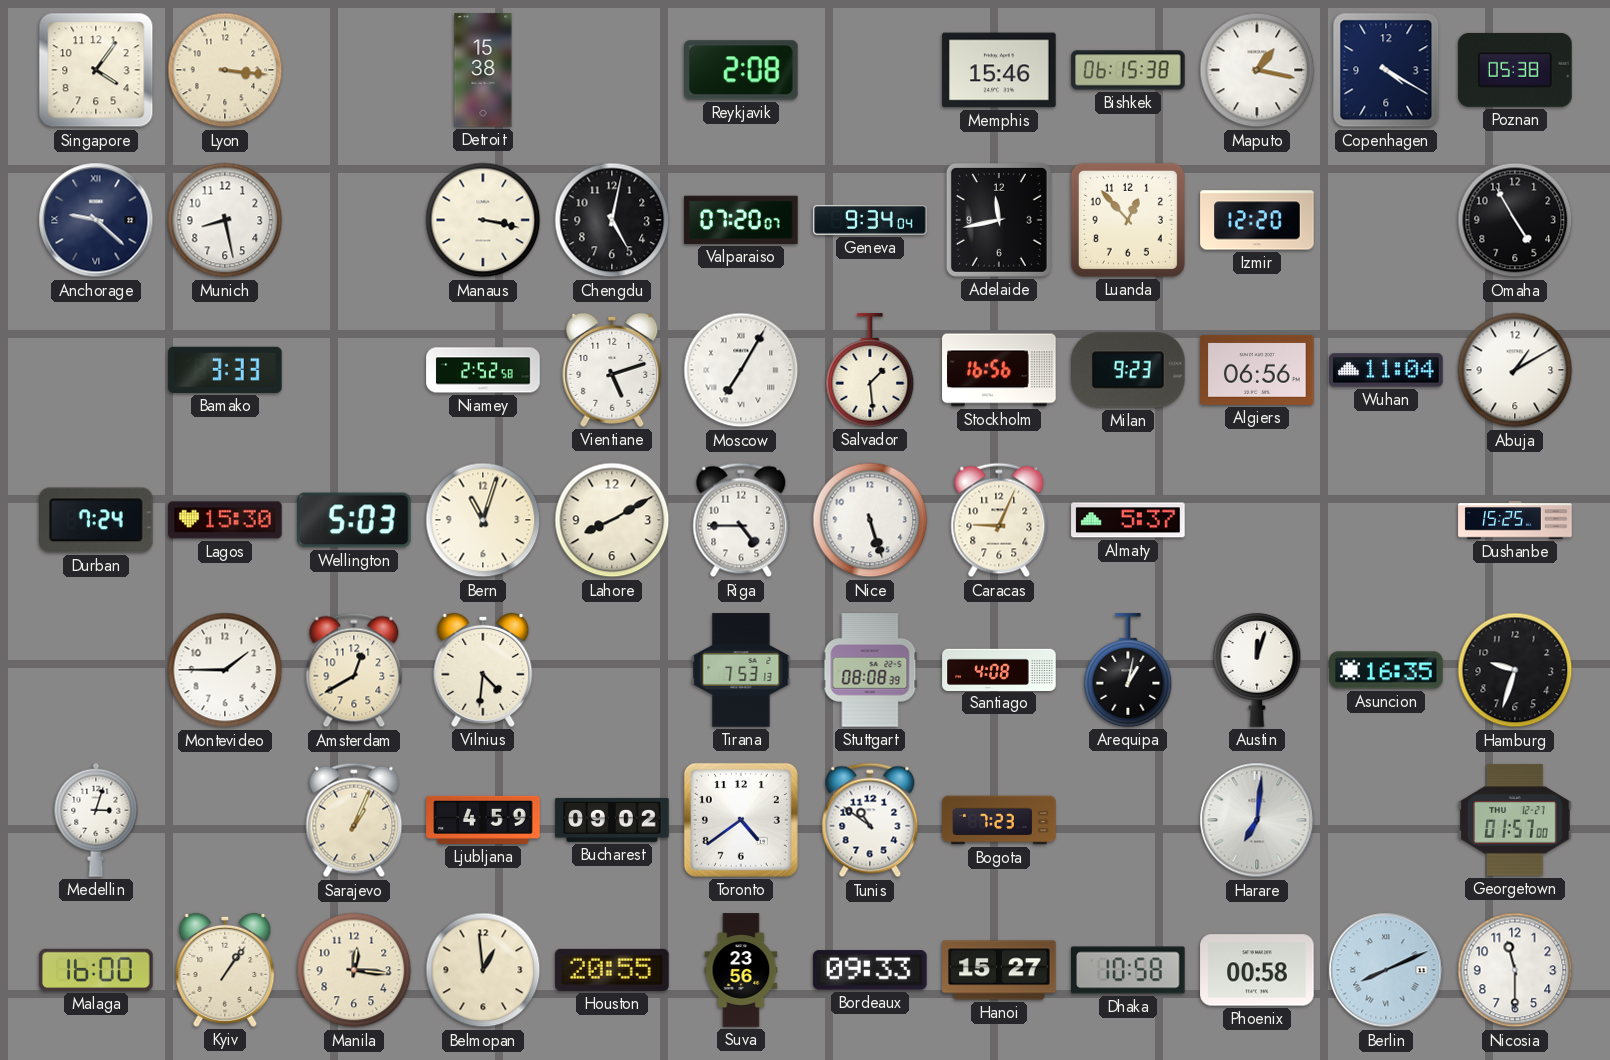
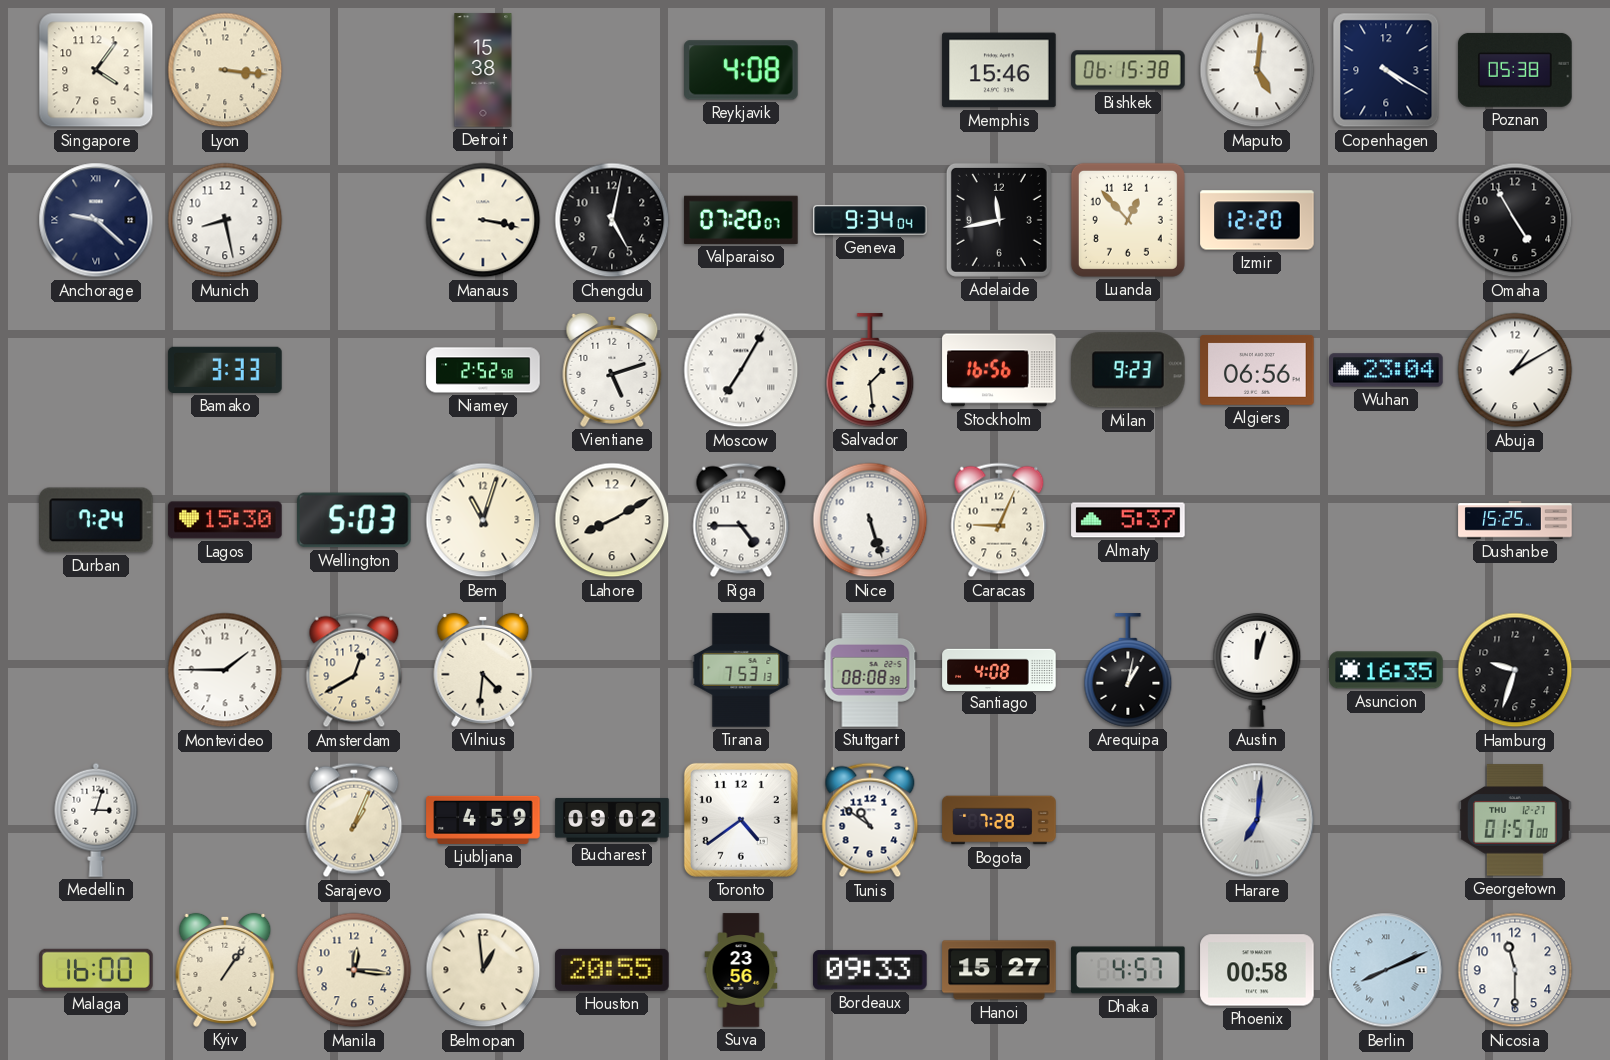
Reykjavik: 2:08 -> 4:08 (741, 70)
Maputo: 1:17 -> 5:01 (1257, 70)
Wuhan: 11:04 -> 23:04 (1386, 370)
Bogota: 7:23 -> 7:28 (999, 820)
Dhaka: 10:58 -> 4:57 (1128, 970)
